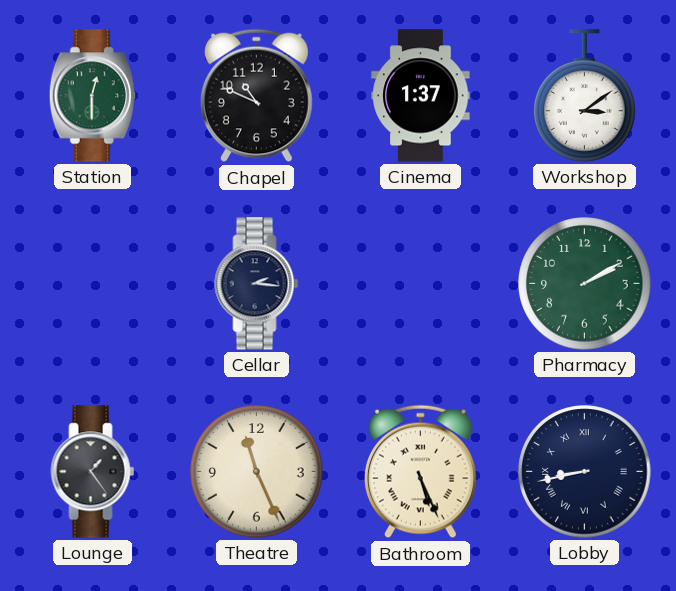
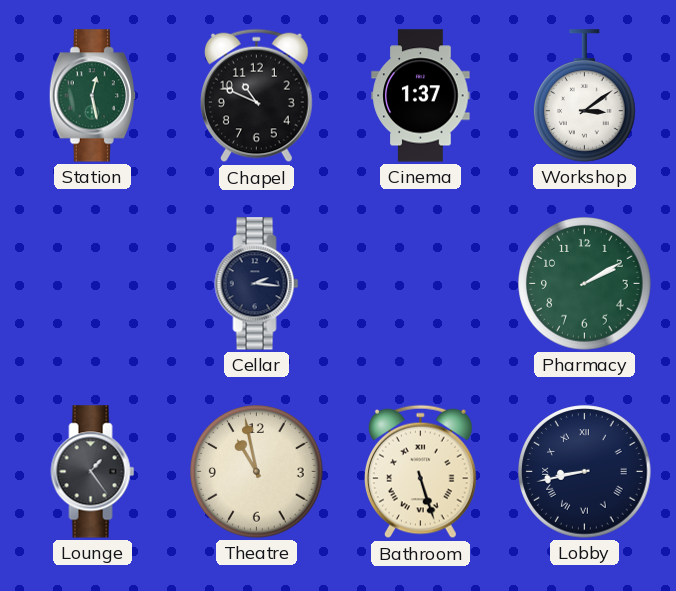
Station: 12:30 -> 12:28 (92, 96)
Theatre: 11:26 -> 10:58 (257, 472)
Bathroom: 5:26 -> 5:27 (421, 472)
